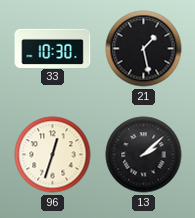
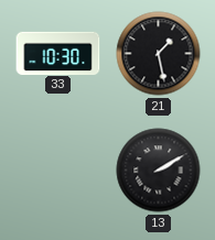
96: 12:33 -> none (53, 155)
13: 2:08 -> 2:10 (159, 171)
